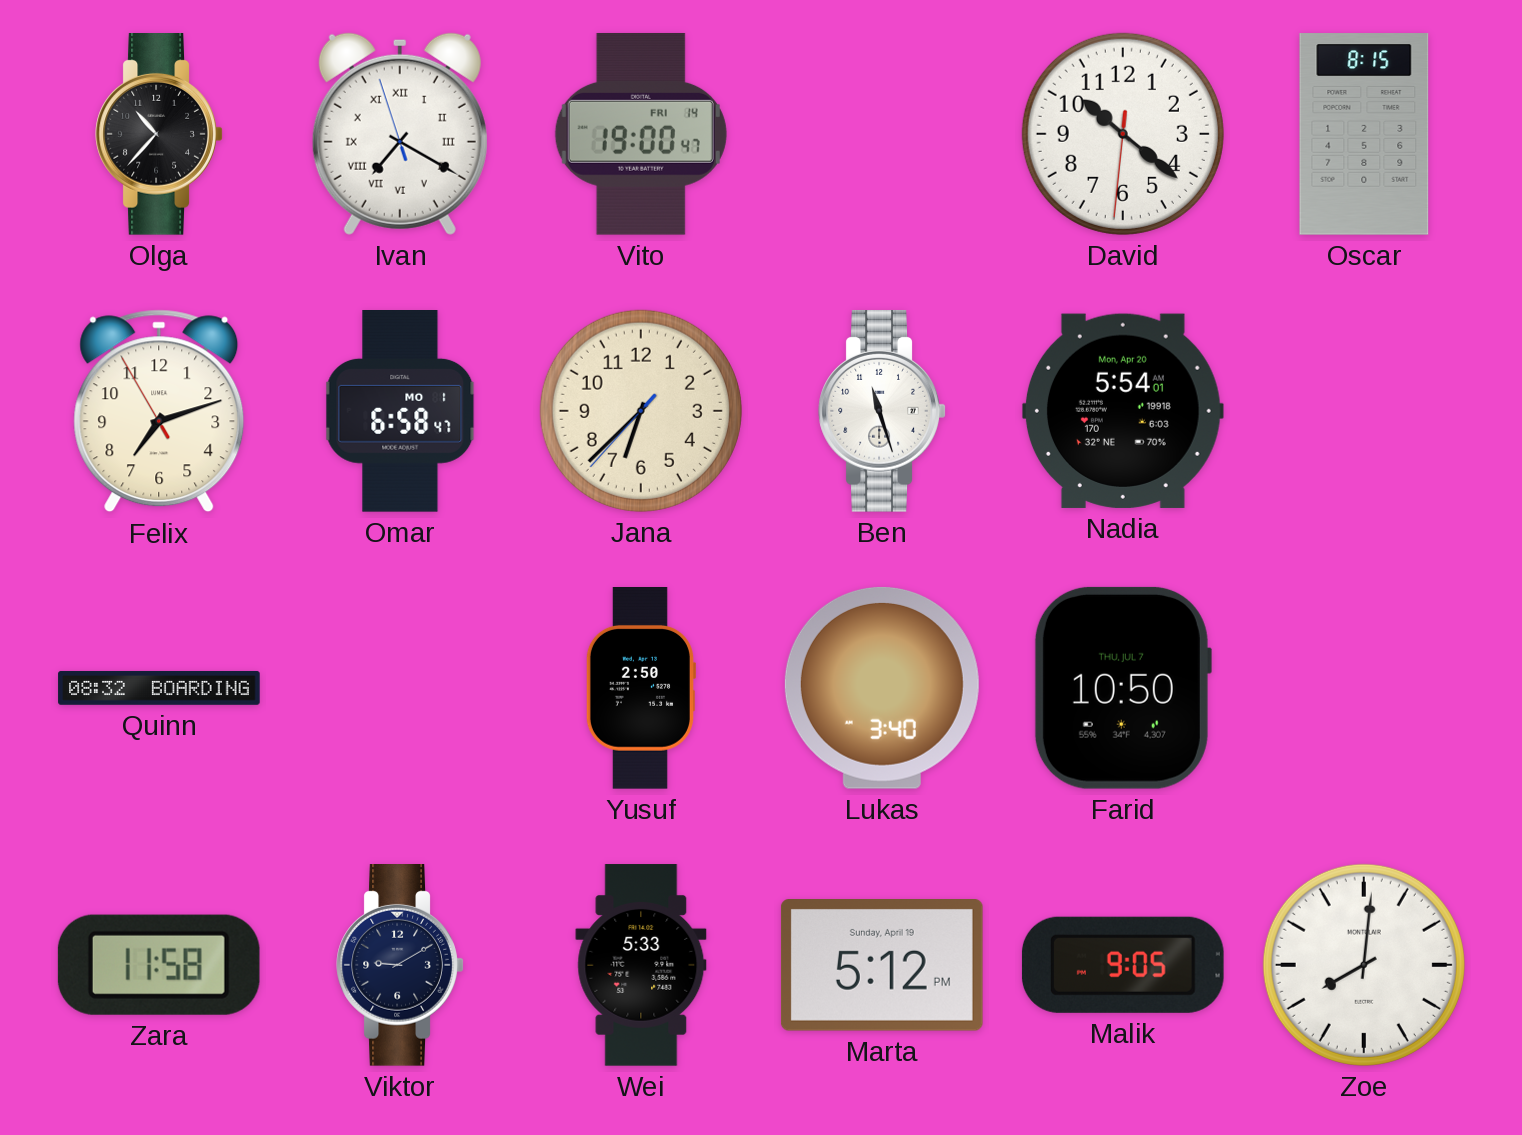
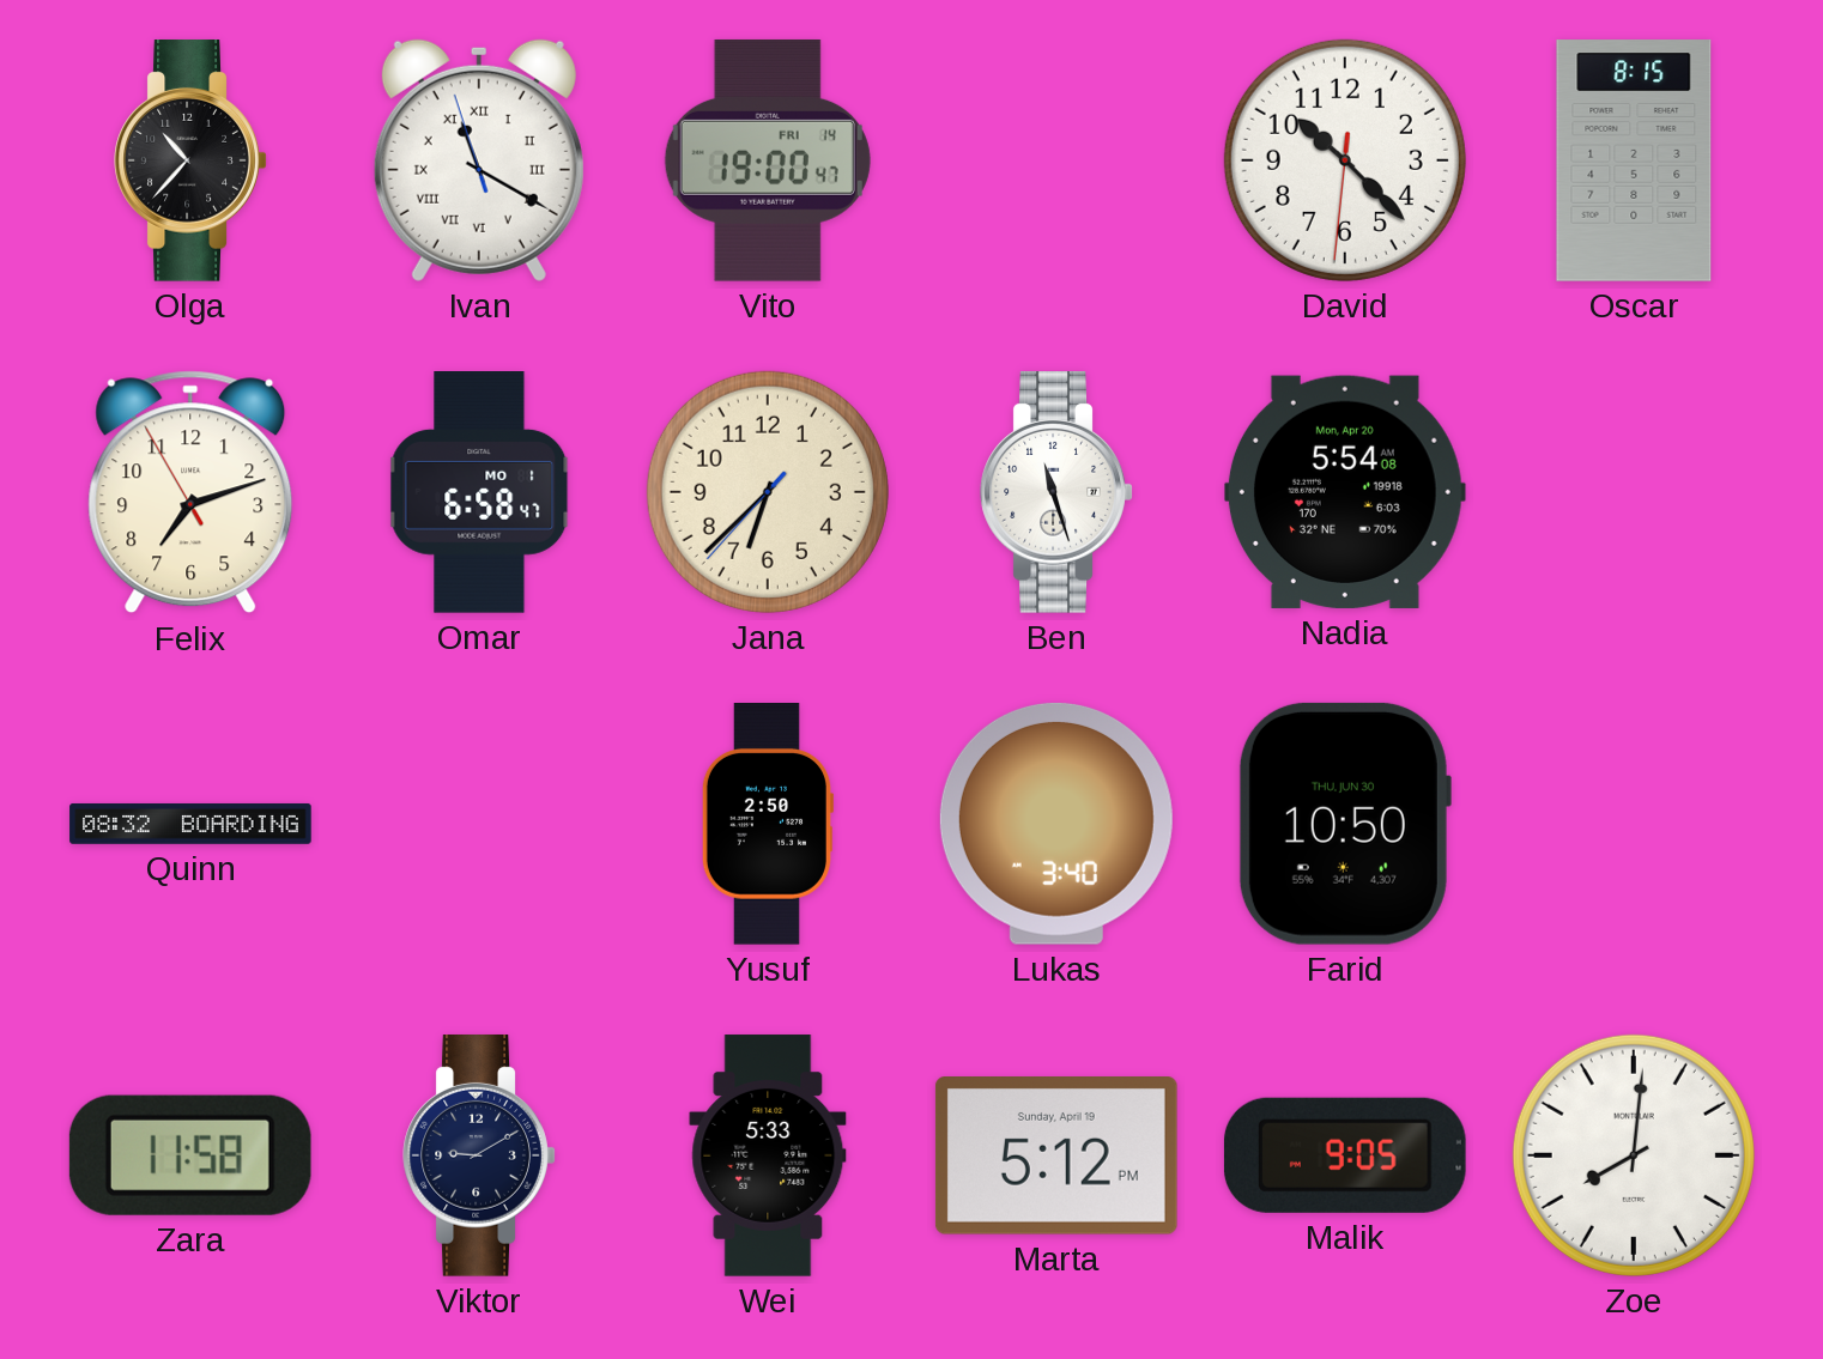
Ivan: 7:19 -> 11:19 (479, 160)
David: 10:21 -> 10:22 (1345, 160)
Nadia: 5:54:01 -> 5:54:08 (1345, 492)
Farid date: THU, JUL 7 -> THU, JUN 30 (1344, 824)
